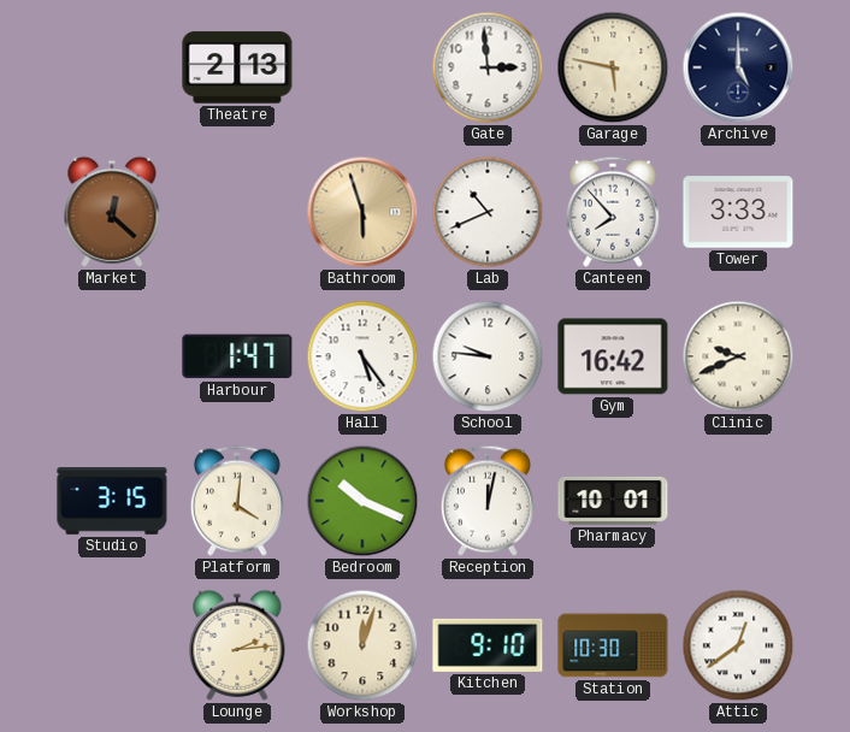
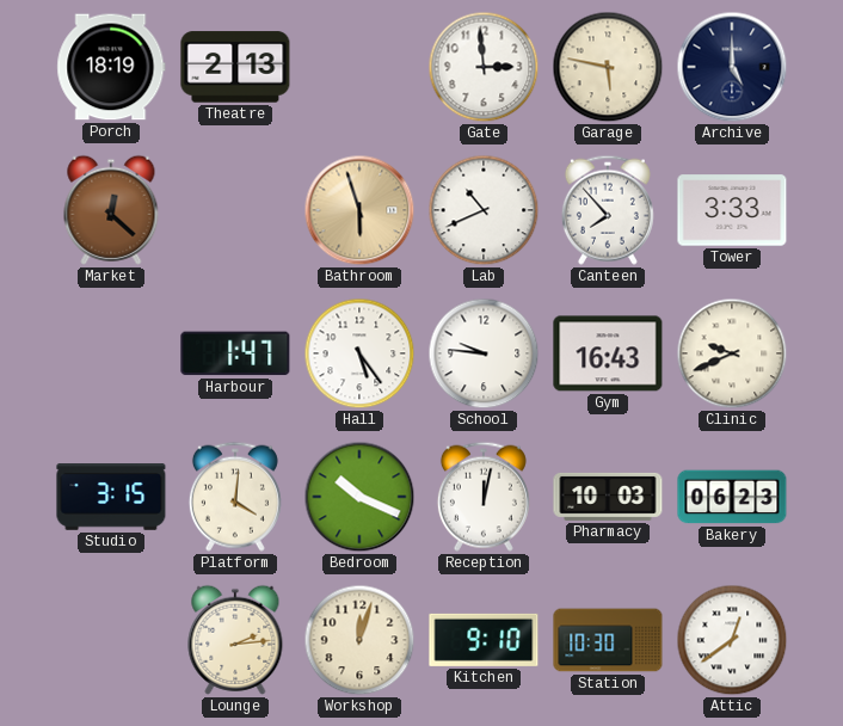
Porch: none -> 18:19 (111, 67)
Gym: 16:42 -> 16:43 (608, 353)
Pharmacy: 10:01 -> 10:03 (608, 497)
Bakery: none -> 06:23 (732, 497)
